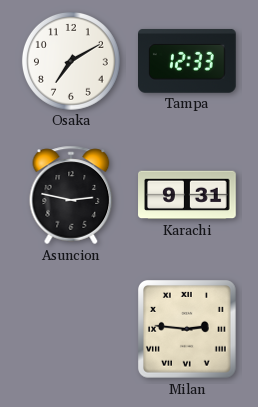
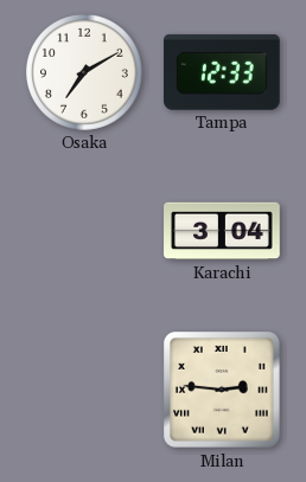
Asuncion: 2:47 -> none (71, 195)
Karachi: 9:31 -> 3:04 (222, 231)
